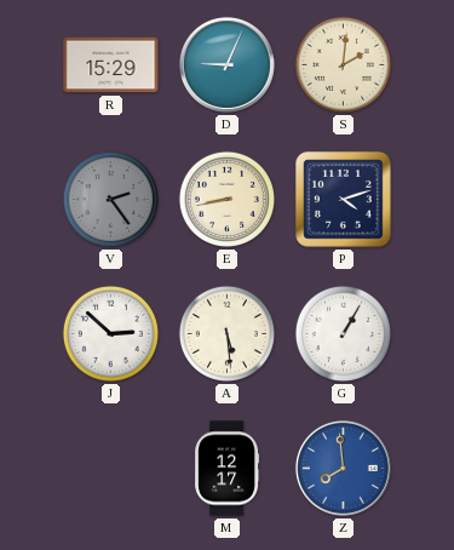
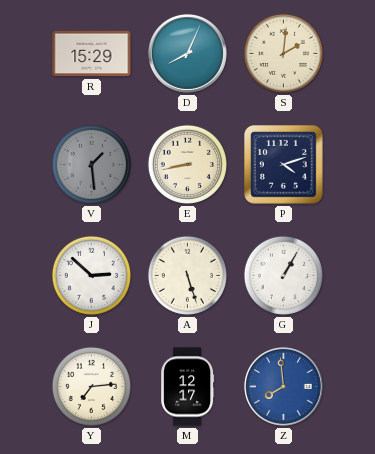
D: 9:04 -> 8:04 (187, 53)
V: 2:24 -> 1:29 (91, 164)
A: 5:29 -> 5:27 (187, 275)
Y: none -> 7:14 (91, 386)
